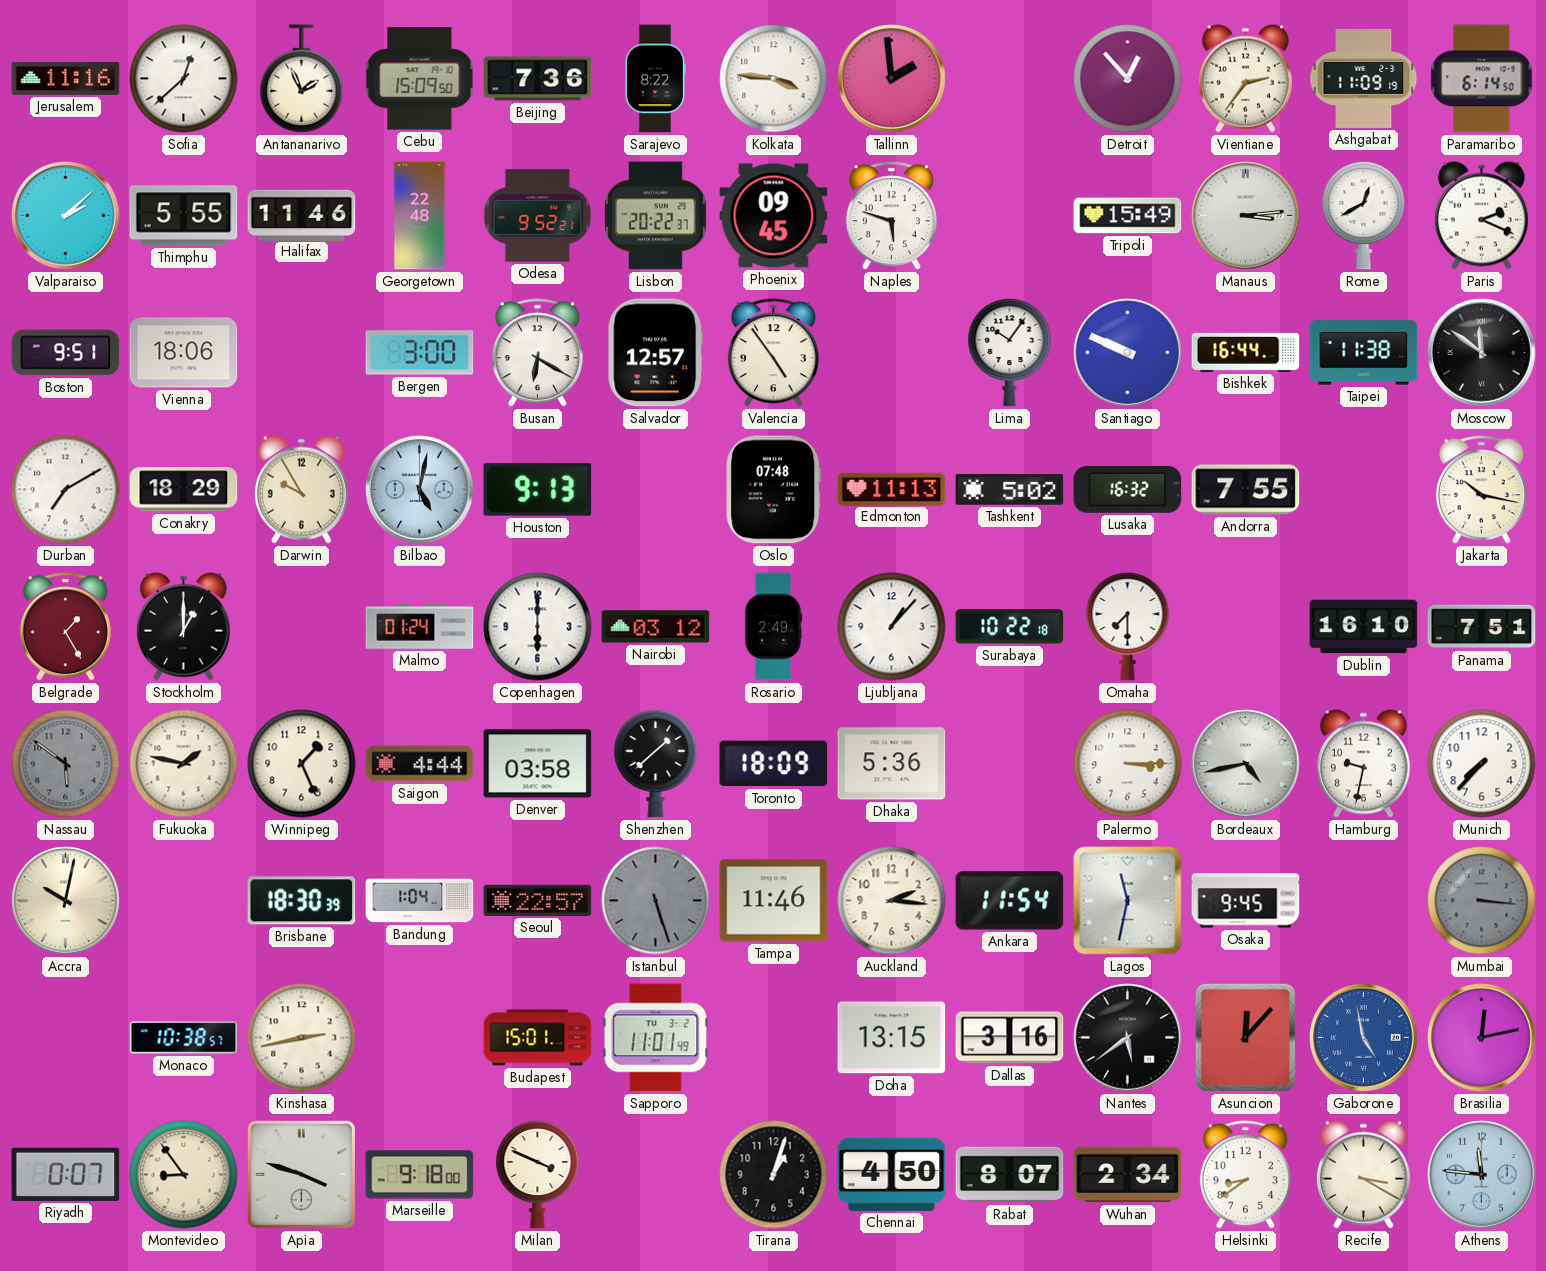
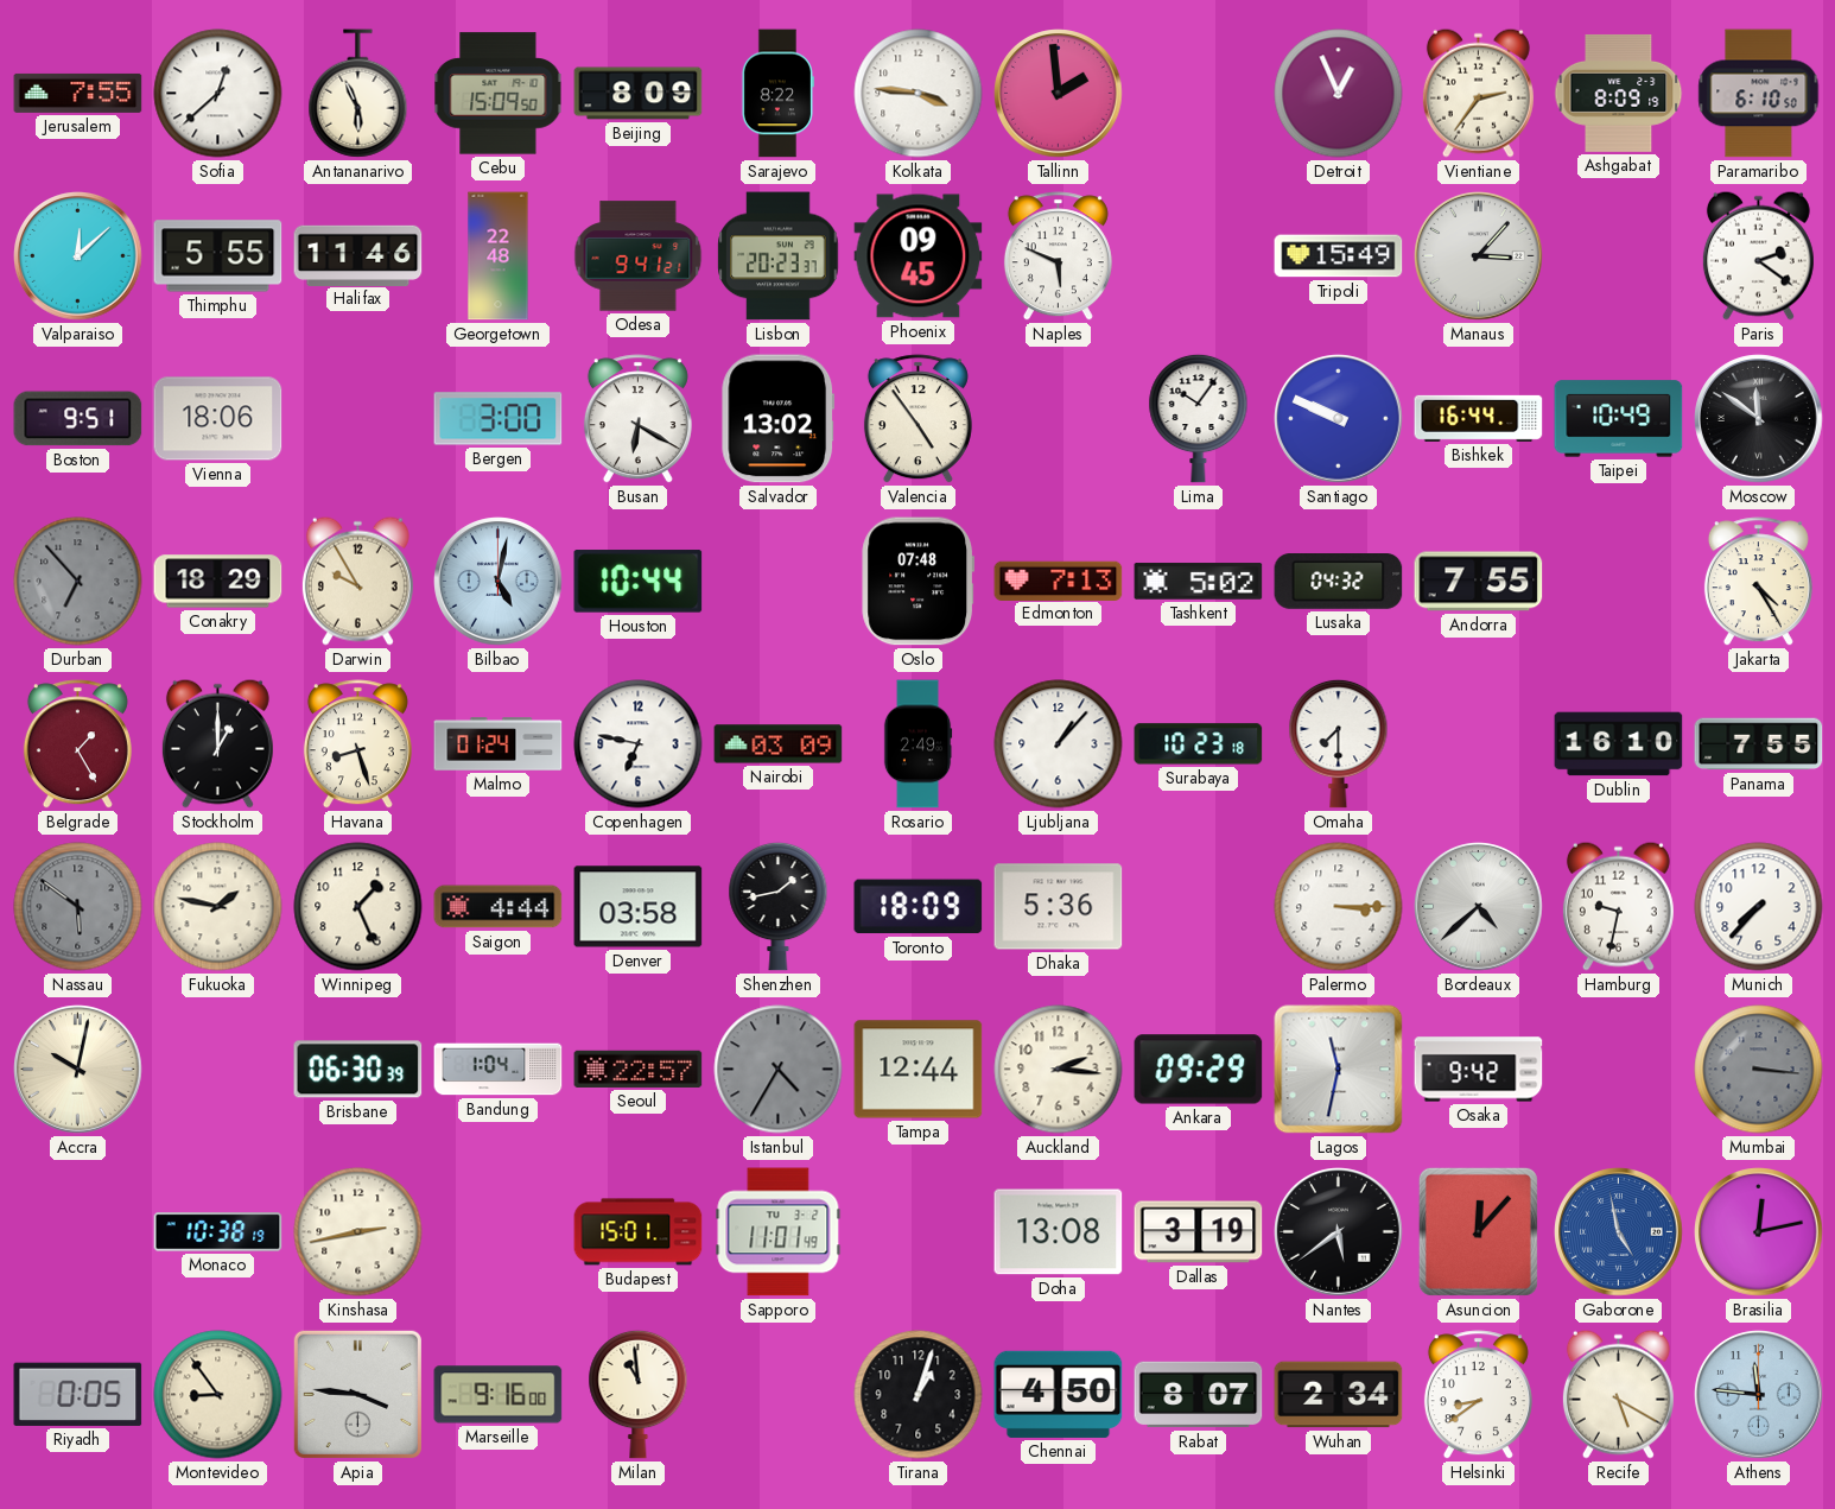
Jerusalem: 11:16 -> 7:55 (78, 93)
Antananarivo: 1:56 -> 5:56 (358, 94)
Beijing: 7:36 -> 8:09 (639, 94)
Detroit: 12:53 -> 12:56 (1339, 94)
Ashgabat: 11:09 -> 8:09 (1619, 93)
Paramaribo: 6:14 -> 6:10 (1759, 94)
Valparaiso: 2:08 -> 12:08 (78, 256)
Odesa: 9:52 -> 9:41 (639, 256)
Lisbon: 20:22 -> 20:23 (779, 256)
Naples: 5:48 -> 5:49 (1058, 256)
Manaus: 3:14 -> 3:07 (1479, 256)
Rome: 12:40 -> none (1364, 215)
Paris: 2:19 -> 2:21 (1758, 255)
Salvador: 12:57 -> 13:02 (779, 419)
Taipei: 11:38 -> 10:49 (1619, 419)
Durban: 7:10 -> 6:53 (78, 582)
Durban dial: white -> grey (78, 582)
Houston: 9:13 -> 10:44 (639, 582)
Edmonton: 11:13 -> 7:13 (1059, 581)
Lusaka: 16:32 -> 04:32 (1339, 582)
Jakarta: 10:17 -> 4:25 (1758, 582)
Havana: none -> 8:27 (357, 744)
Copenhagen: 6:00 -> 6:47 (639, 744)
Nairobi: 03:12 -> 03:09 (779, 744)
Surabaya: 10:22 -> 10:23 (1199, 744)
Panama: 7:51 -> 7:55 (1759, 744)
Shenzhen: 1:38 -> 1:43 (779, 906)
Bordeaux: 4:43 -> 4:38 (1479, 907)
Brisbane: 18:30 -> 06:30 (358, 1070)
Istanbul: 5:27 -> 4:35 (779, 1070)
Tampa: 11:46 -> 12:44 (919, 1070)
Ankara: 11:54 -> 09:29 (1199, 1070)
Osaka: 9:45 -> 9:42 (1479, 1070)
Monaco: 10:38:57 -> 10:38:19 (218, 1232)
Doha: 13:15 -> 13:08 (1059, 1232)
Dallas: 3:16 -> 3:19 (1199, 1232)
Riyadh: 0:07 -> 0:05 (78, 1394)
Apia: 3:48 -> 3:46 (357, 1394)
Marseille: 9:18 -> 9:16 (499, 1395)
Milan: 3:49 -> 10:59 (639, 1394)
Recife: 3:20 -> 5:20 (1618, 1394)
